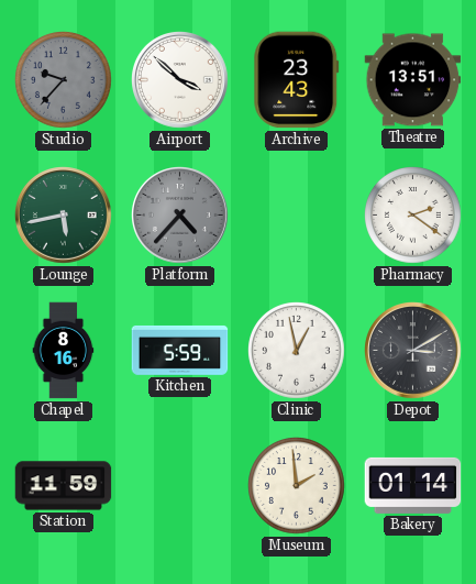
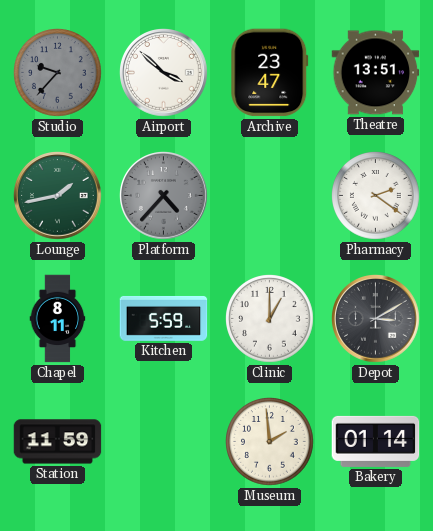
Archive: 23:43 -> 23:47 (270, 73)
Lounge: 5:43 -> 1:43 (58, 196)
Chapel: 8:16 -> 8:11 (58, 319)
Clinic: 12:58 -> 1:00 (270, 319)
